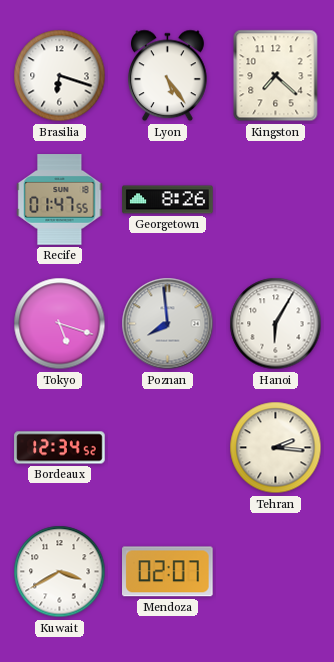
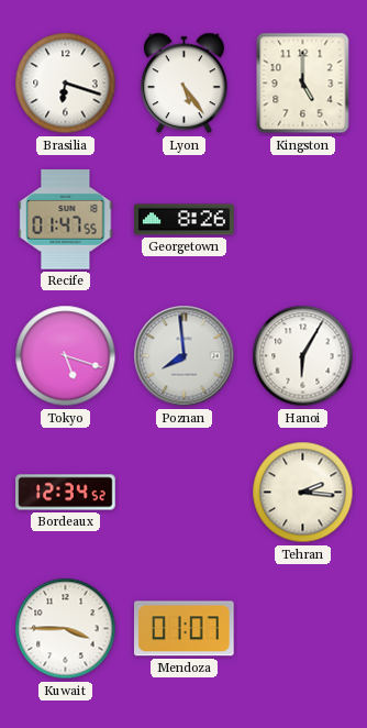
Kingston: 7:22 -> 5:00 (303, 84)
Kuwait: 3:40 -> 3:45 (66, 629)
Mendoza: 02:07 -> 01:07 (185, 629)
